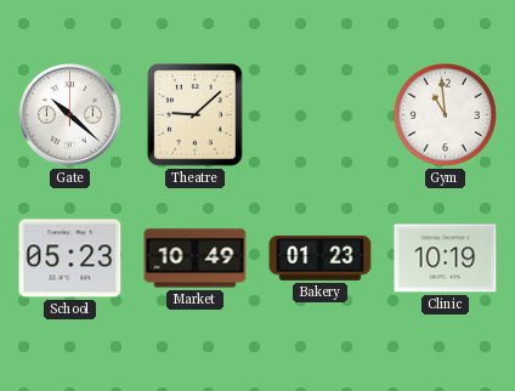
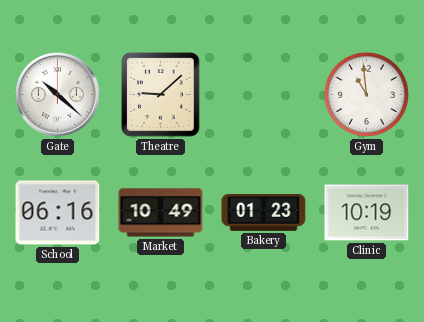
School: 05:23 -> 06:16 (58, 213)
